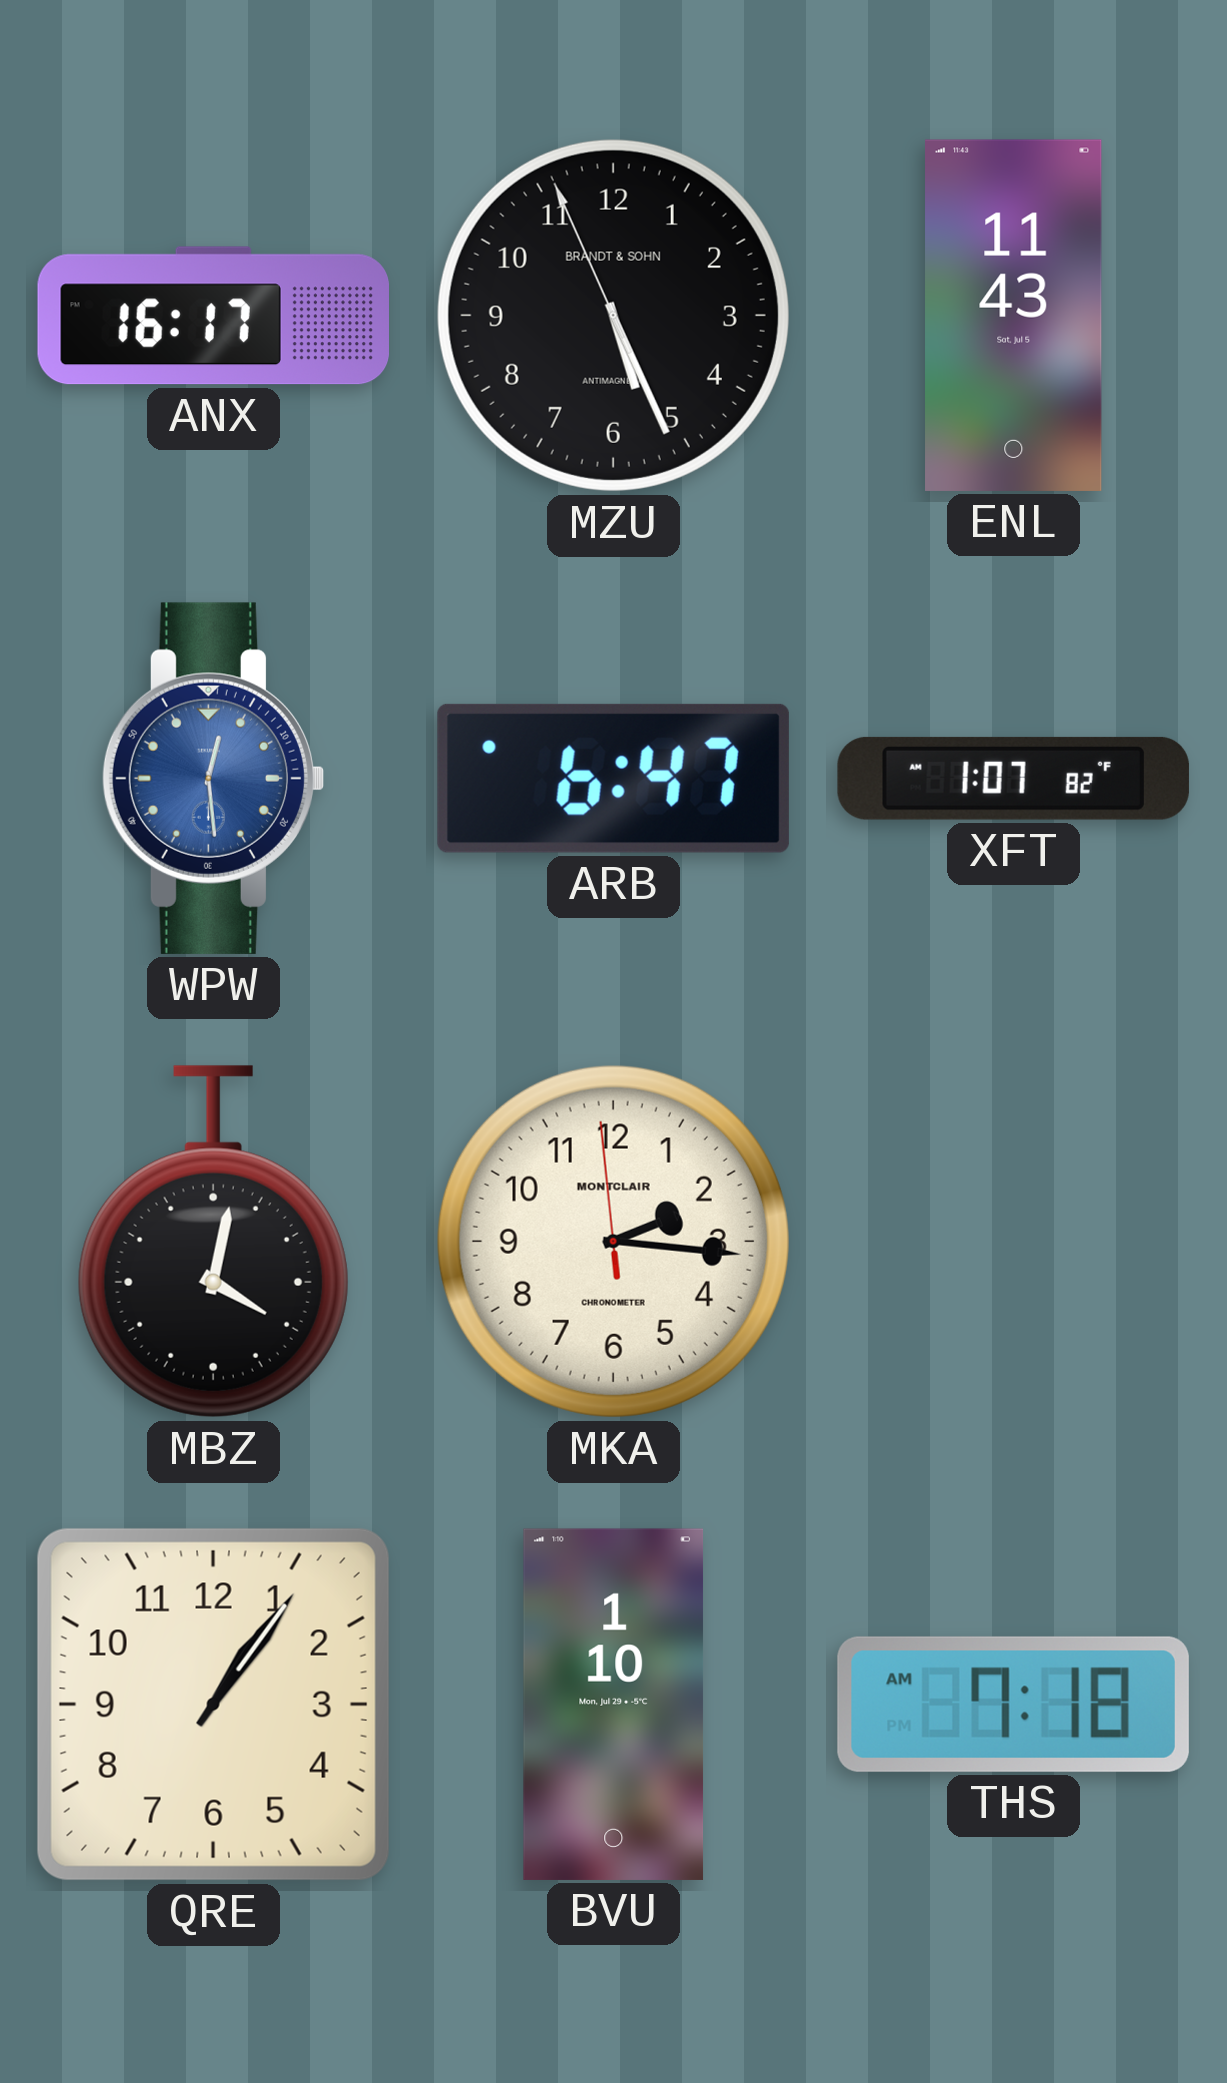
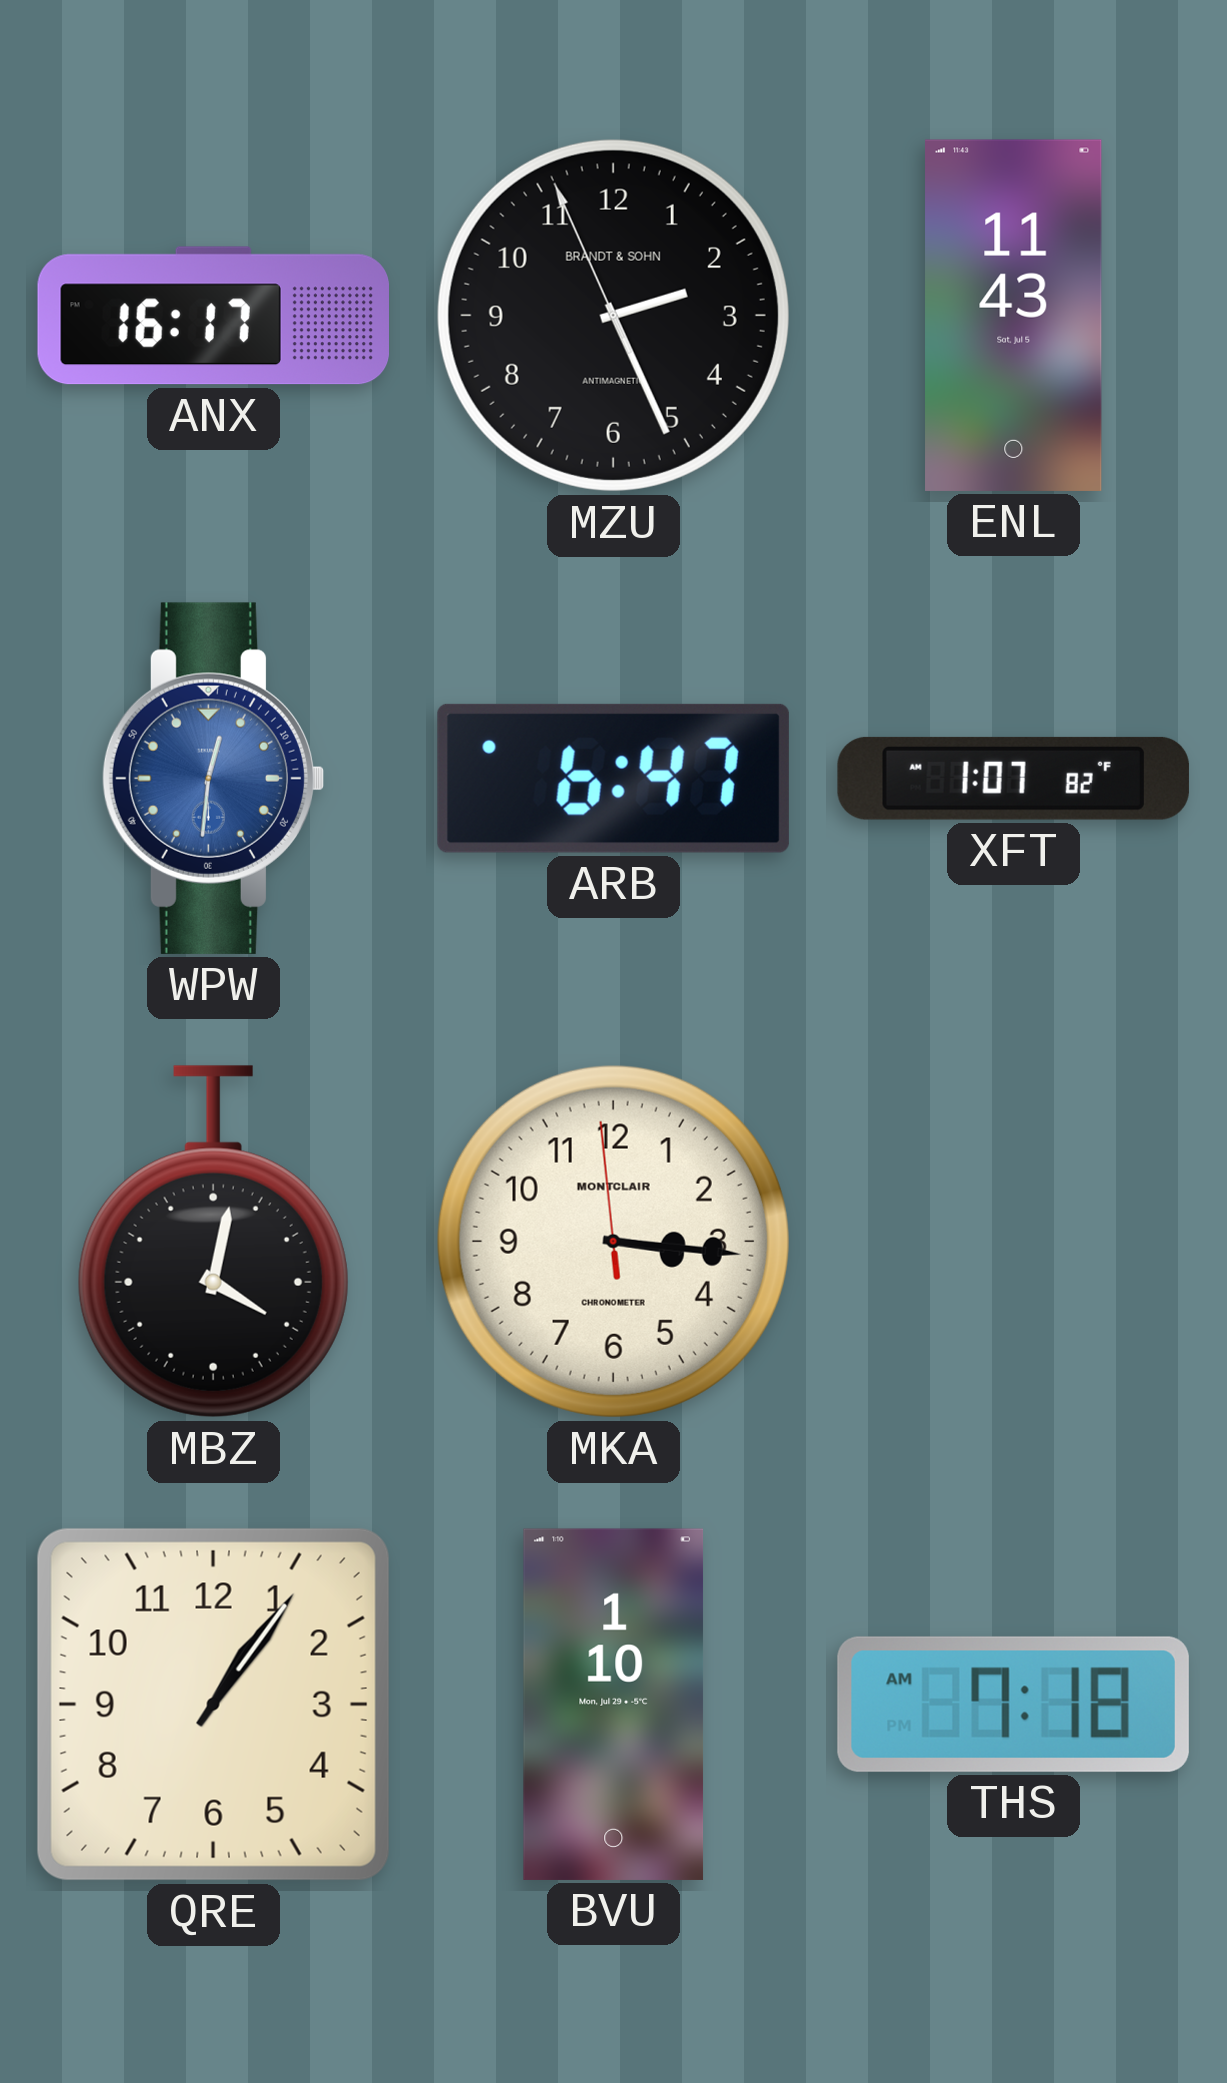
MZU: 5:25 -> 2:25 (613, 315)
WPW: 12:29 -> 12:31 (212, 778)
MKA: 2:15 -> 3:15 (613, 1241)
